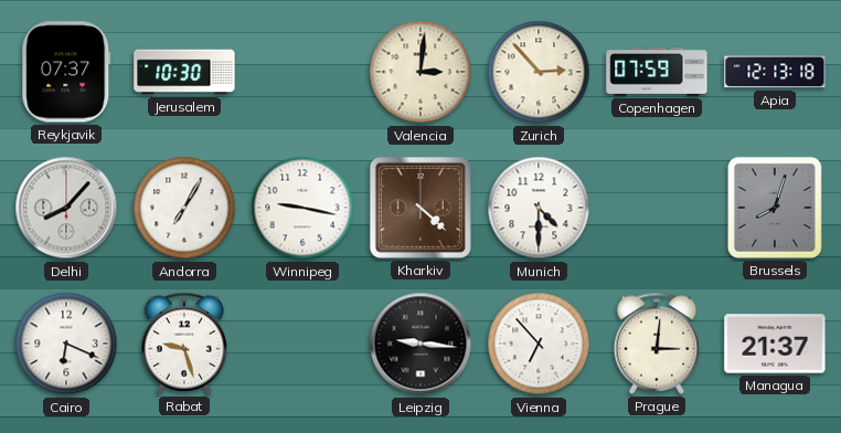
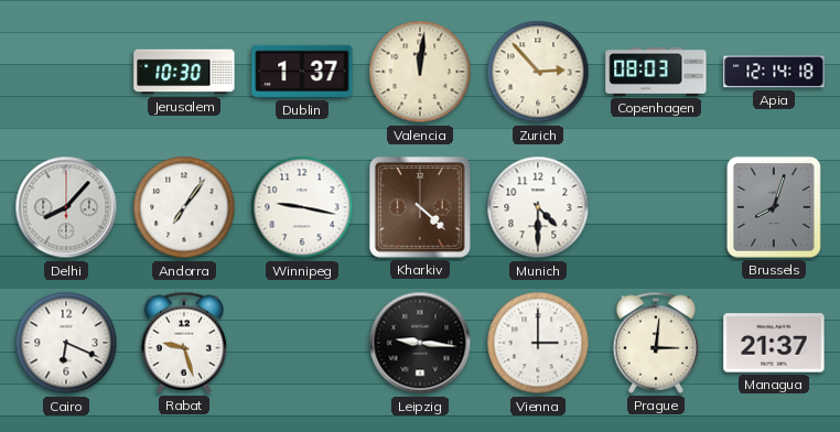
Reykjavik: 07:37 -> none (66, 72)
Dublin: none -> 1:37 (302, 72)
Valencia: 3:01 -> 12:01 (420, 72)
Copenhagen: 07:59 -> 08:03 (656, 72)
Apia: 12:13 -> 12:14 (774, 72)
Andorra: 7:05 -> 7:06 (184, 207)
Vienna: 6:53 -> 3:00 (538, 343)
